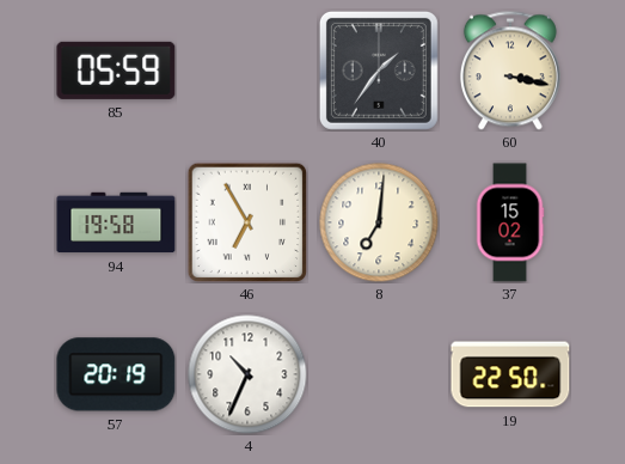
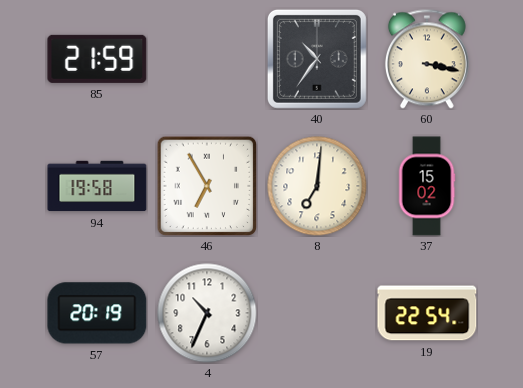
85: 05:59 -> 21:59 (97, 59)
40: 1:36 -> 10:36 (317, 59)
19: 22:50 -> 22:54 (427, 313)
